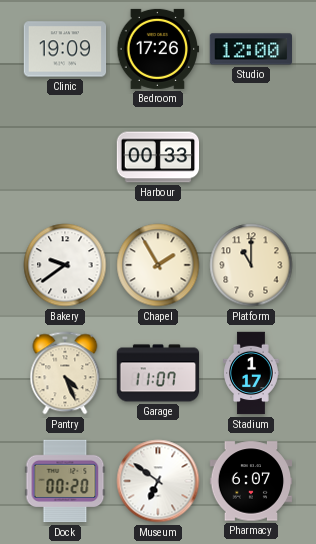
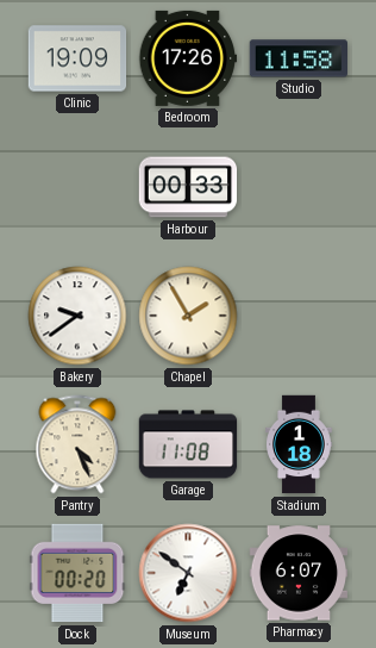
Studio: 12:00 -> 11:58 (297, 58)
Platform: 11:00 -> none (251, 265)
Garage: 11:07 -> 11:08 (188, 444)
Stadium: 1:17 -> 1:18 (299, 444)
